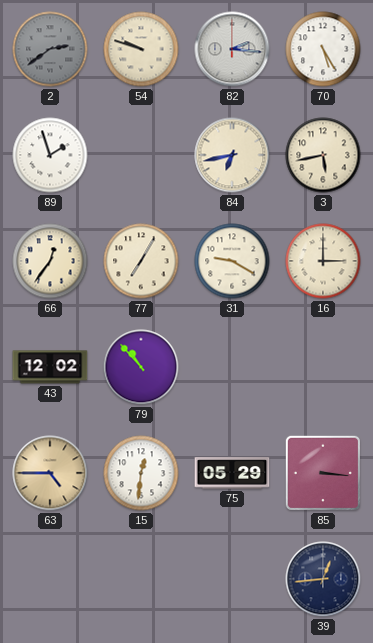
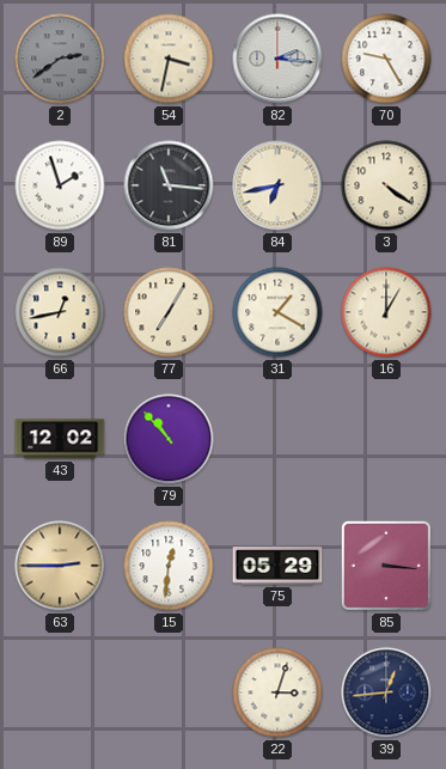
54: 9:48 -> 3:32 (169, 59)
70: 5:25 -> 9:25 (386, 59)
81: none -> 11:16 (169, 185)
3: 5:43 -> 4:21 (386, 185)
66: 12:36 -> 12:43 (60, 312)
31: 9:20 -> 1:20 (277, 312)
16: 3:00 -> 1:00 (386, 312)
63: 4:45 -> 2:45 (60, 566)
22: none -> 3:03 (277, 692)
